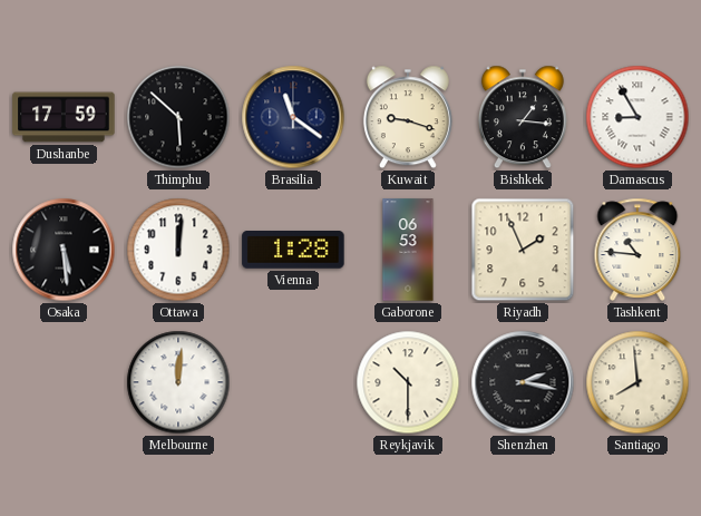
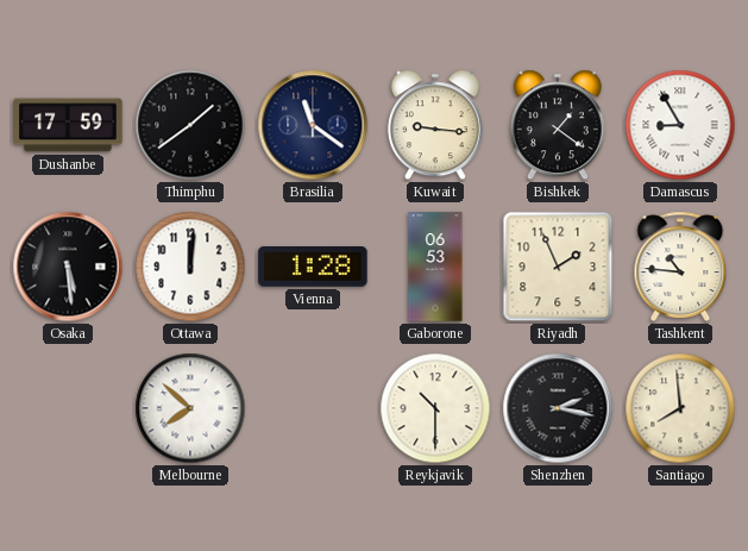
Thimphu: 5:52 -> 1:39 (190, 125)
Kuwait: 9:18 -> 9:16 (435, 125)
Bishkek: 1:16 -> 1:21 (558, 125)
Melbourne: 12:01 -> 7:52 (190, 408)
